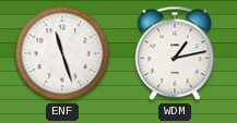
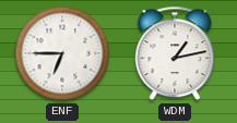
ENF: 11:27 -> 6:45 (62, 53)
